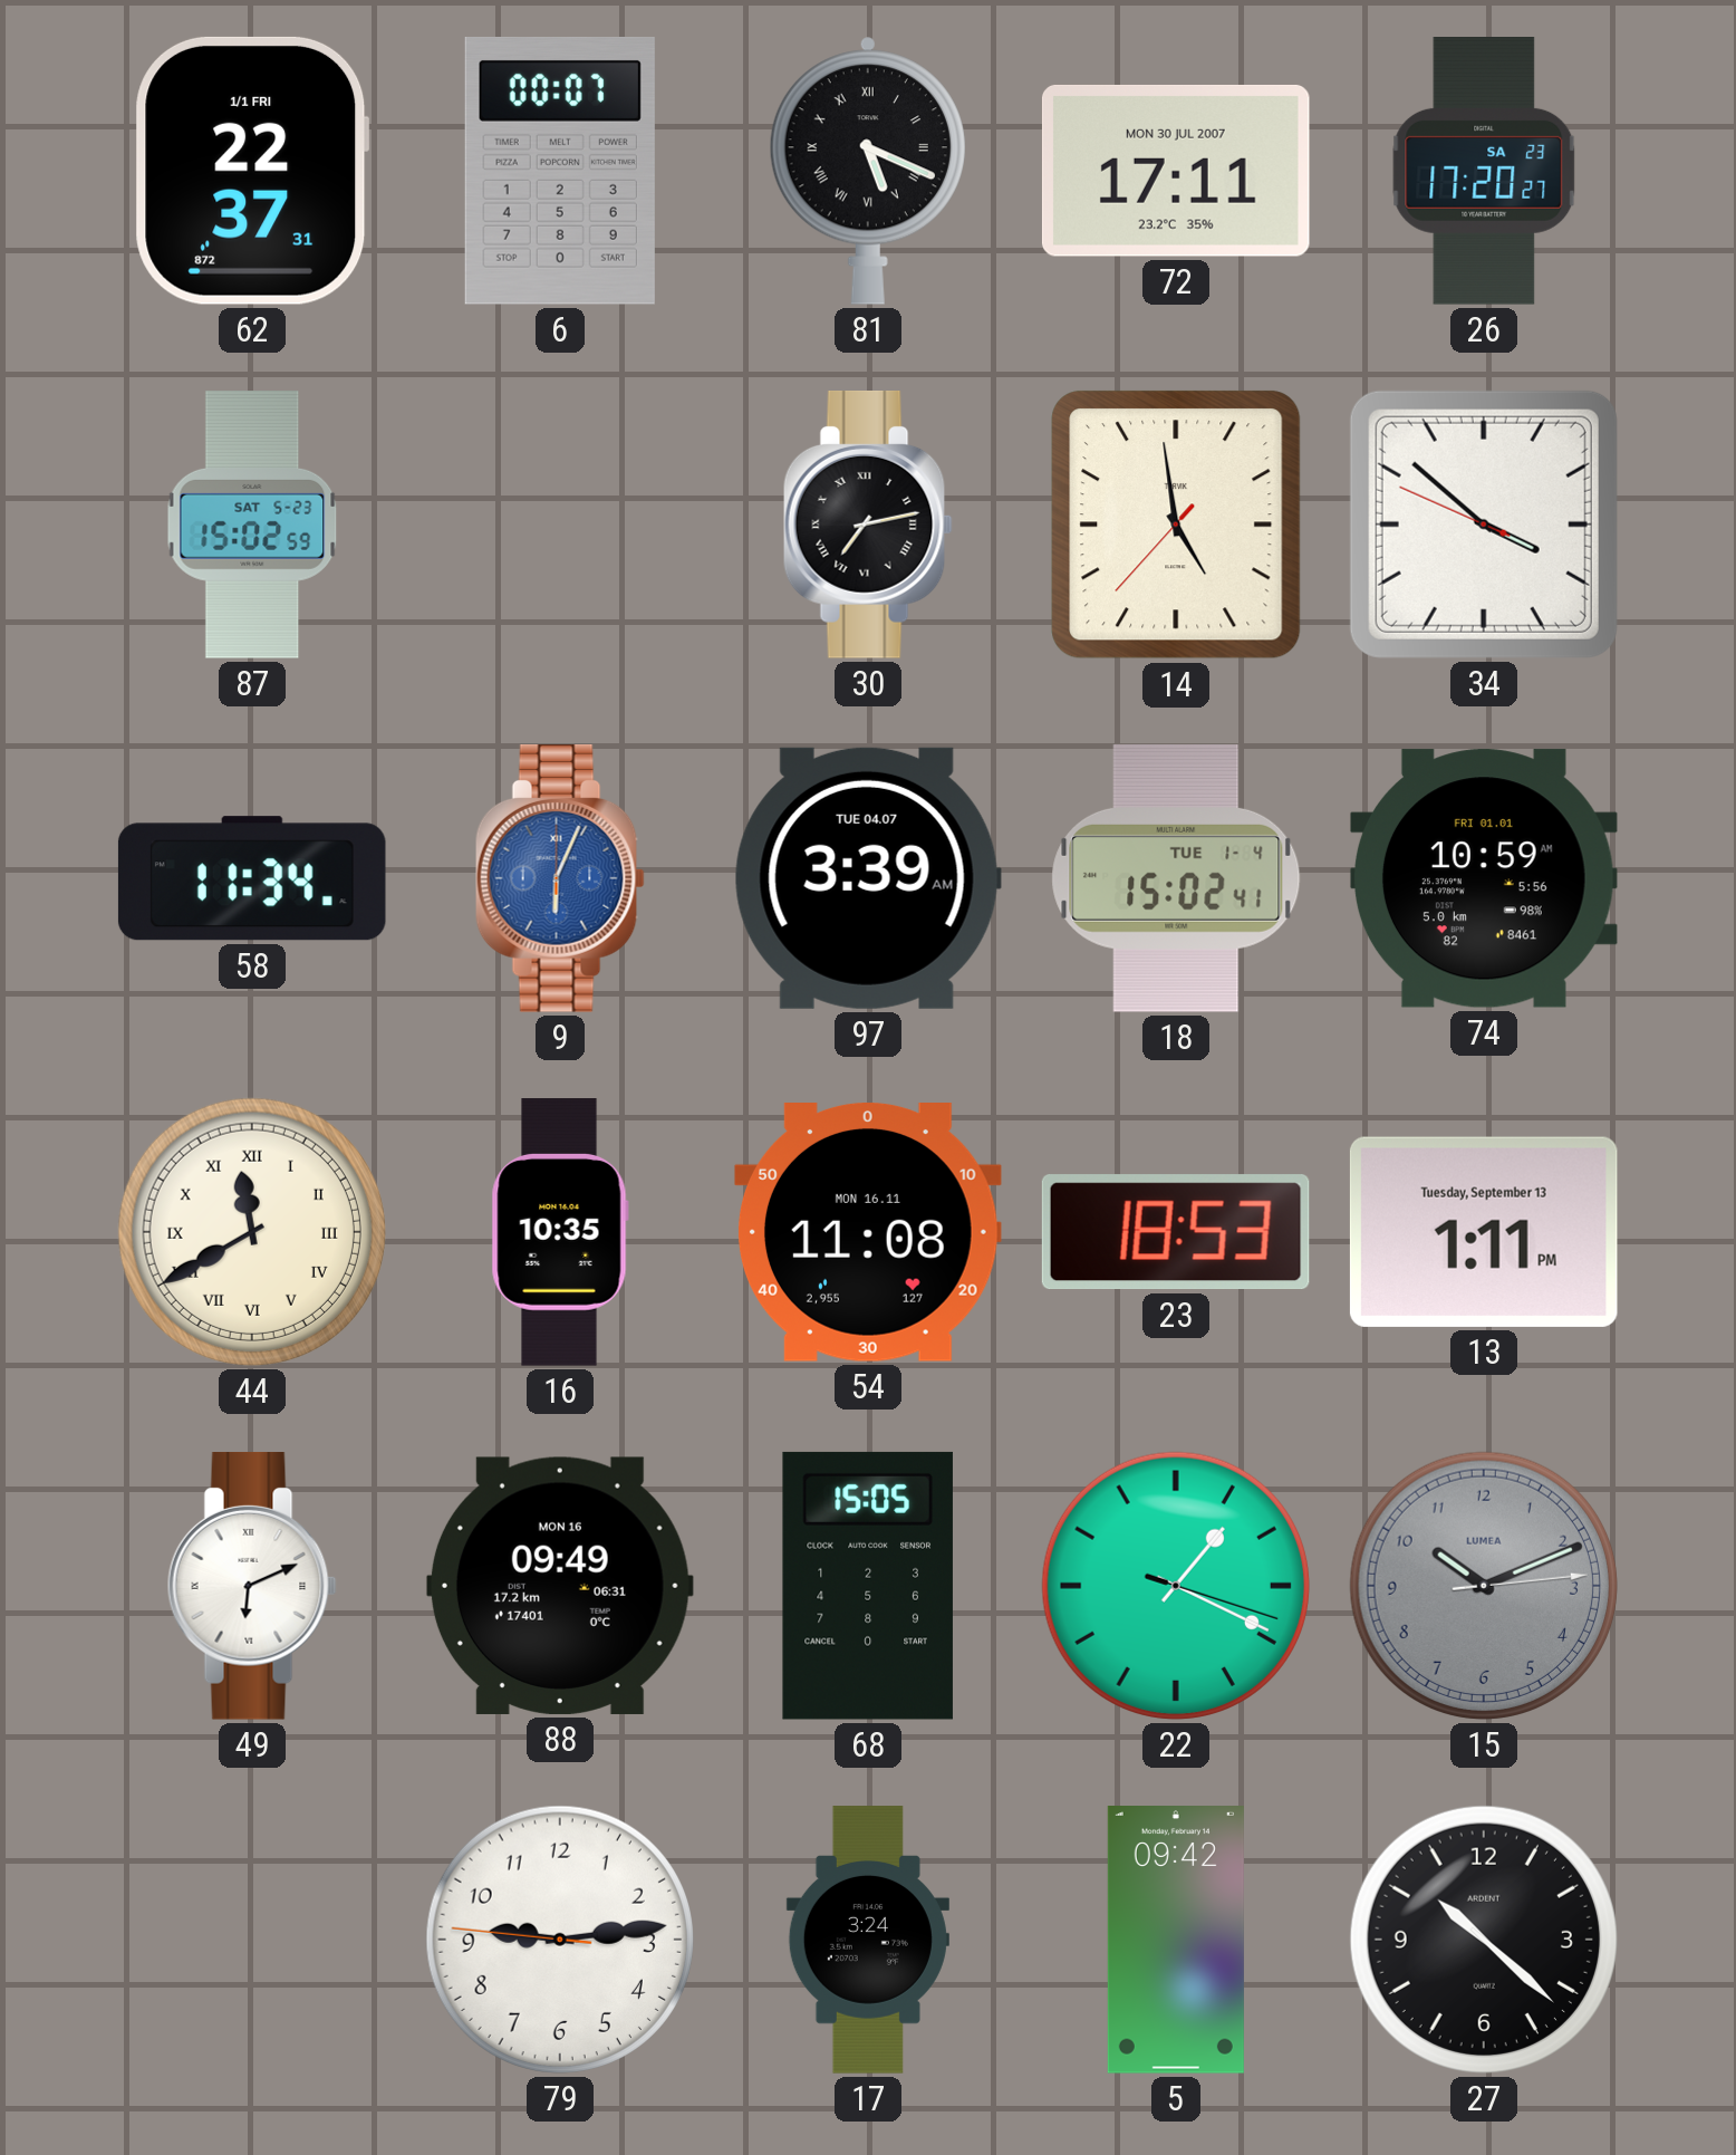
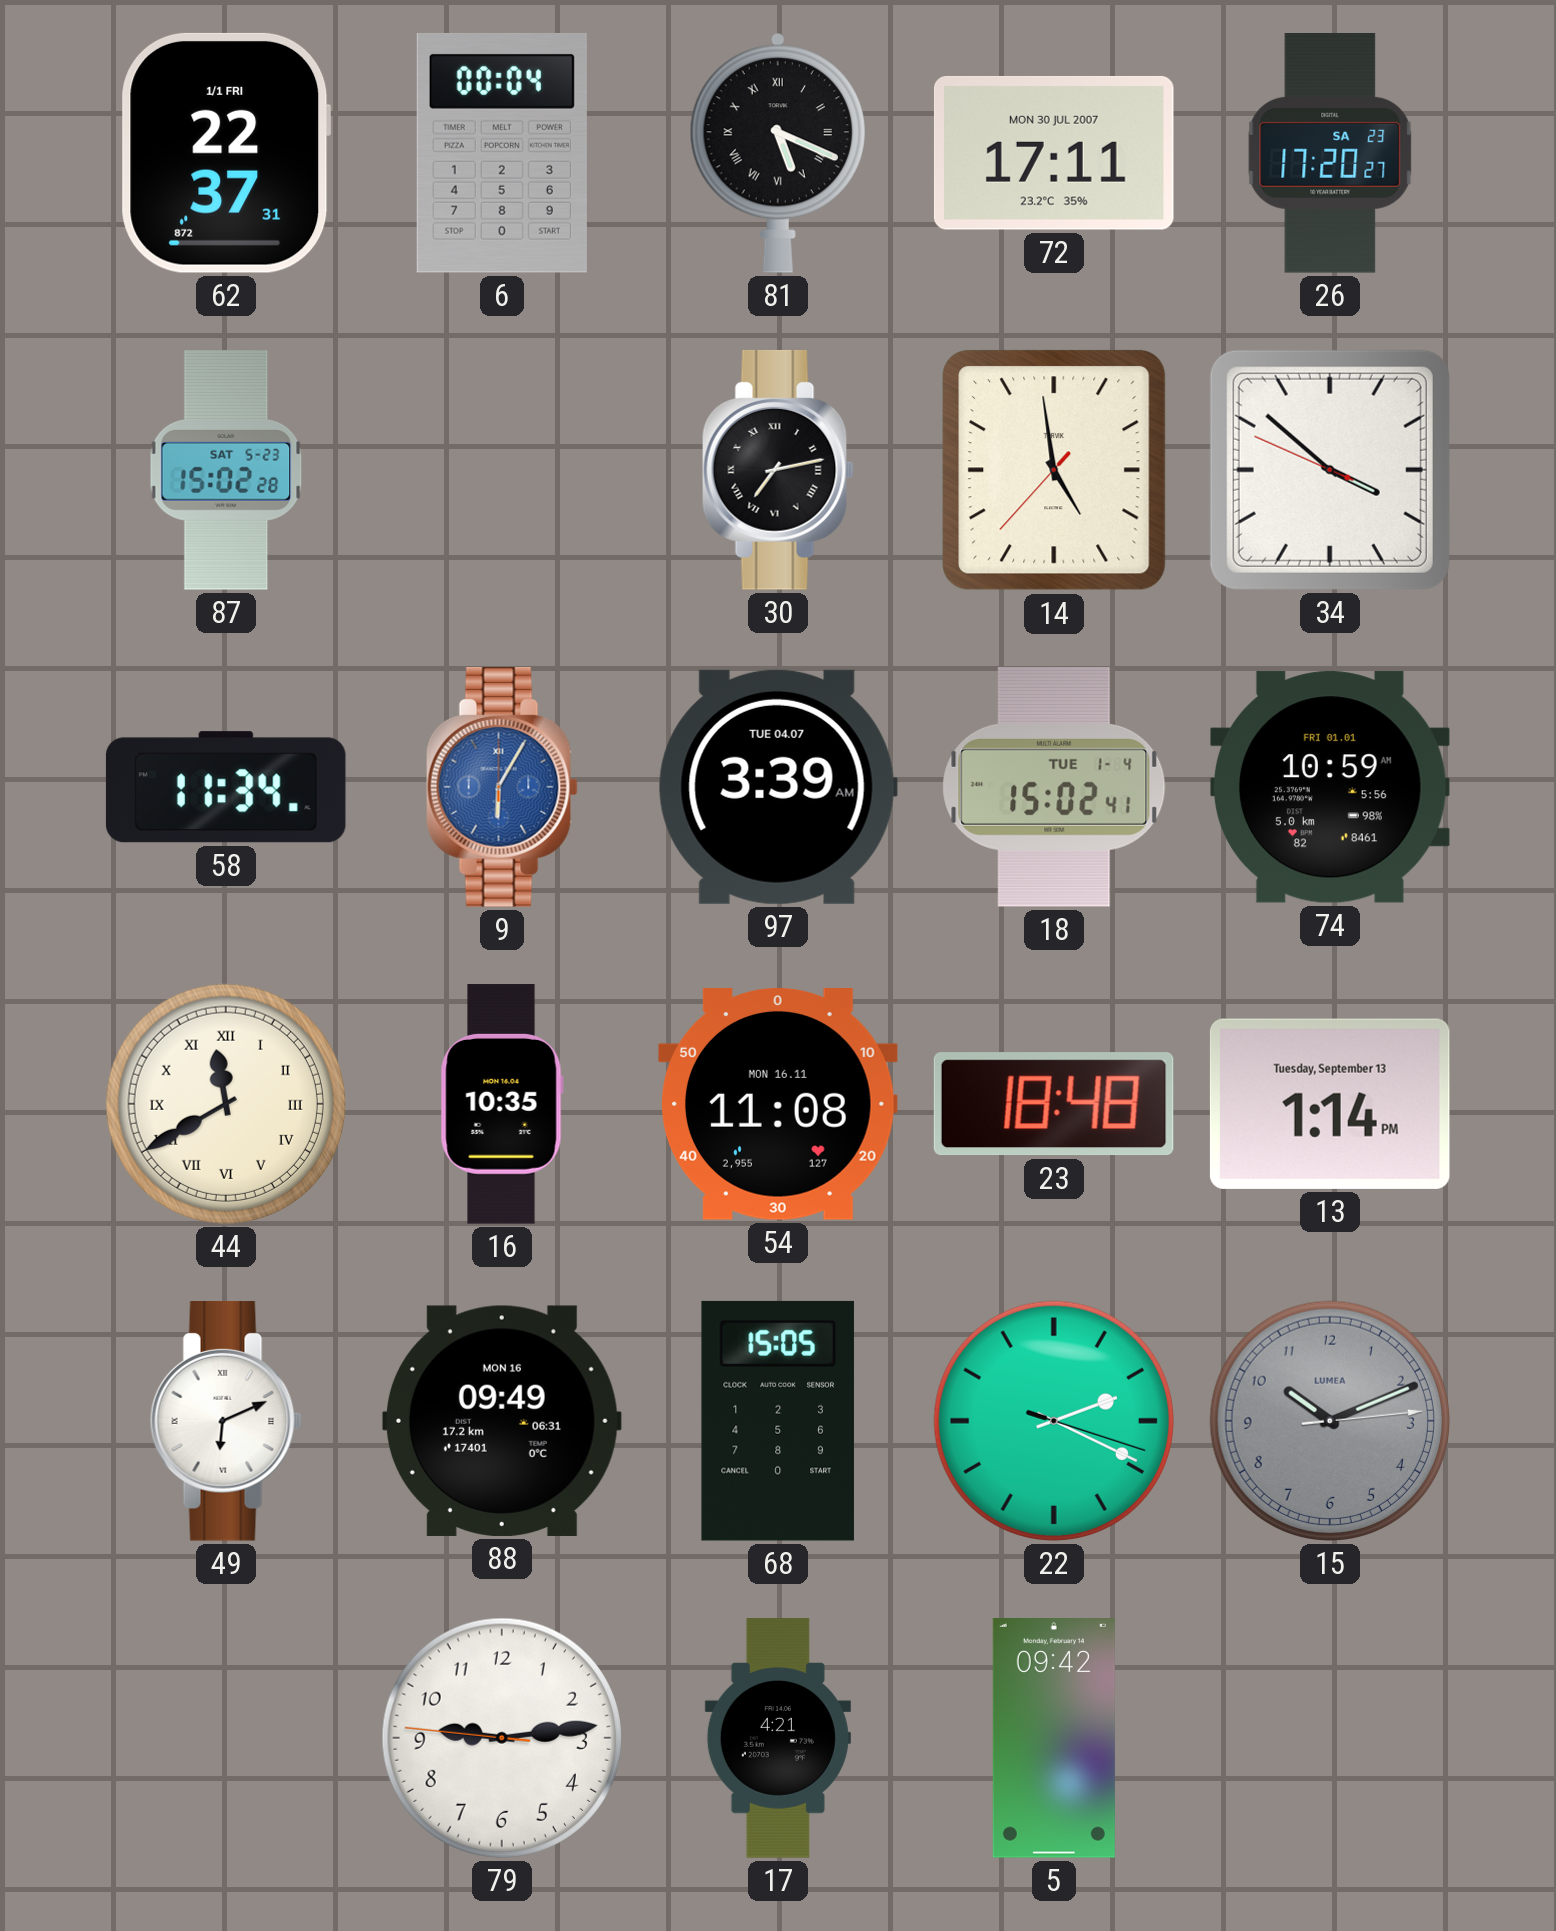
6: 00:07 -> 00:04 (502, 153)
87: 15:02:59 -> 15:02:28 (226, 470)
9: 6:04 -> 6:05 (502, 788)
23: 18:53 -> 18:48 (1054, 1104)
13: 1:11 -> 1:14 (1330, 1104)
22: 1:19 -> 2:19 (1054, 1421)
17: 3:24 -> 4:21 (778, 1738)
27: 10:22 -> none (1484, 1940)
